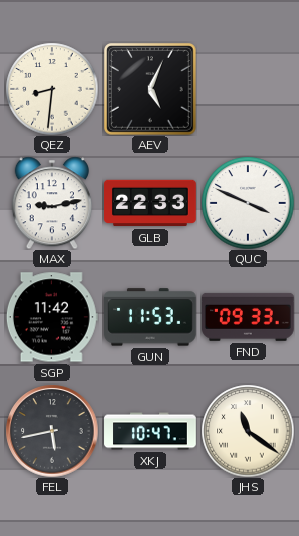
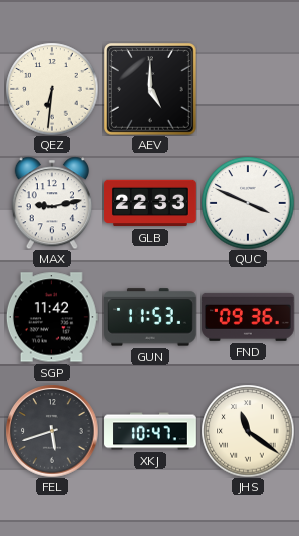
QEZ: 8:31 -> 6:31 (52, 89)
AEV: 5:04 -> 5:00 (150, 89)
FND: 09:33 -> 09:36 (249, 317)
FEL: 5:43 -> 5:42 (52, 431)
